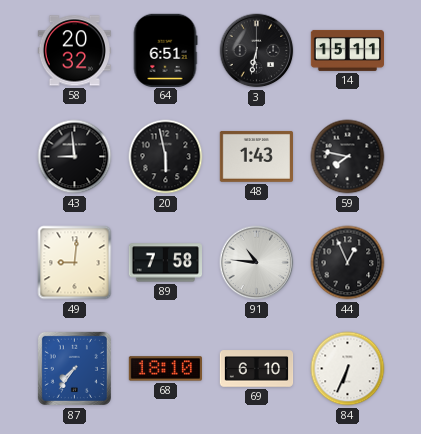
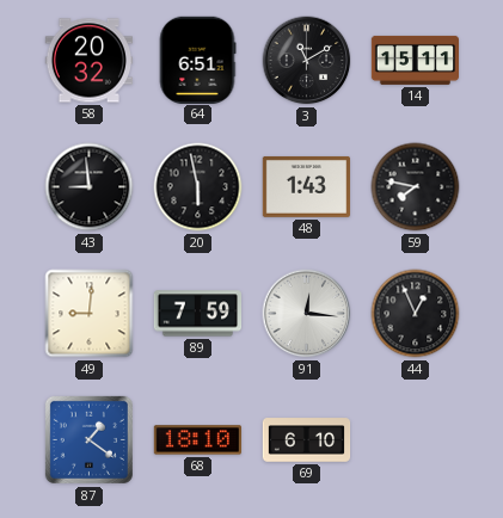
3: 6:32 -> 11:10 (307, 61)
89: 7:58 -> 7:59 (197, 314)
91: 10:46 -> 12:16 (307, 314)
87: 7:36 -> 1:21 (88, 439)
84: 6:34 -> none (348, 369)
